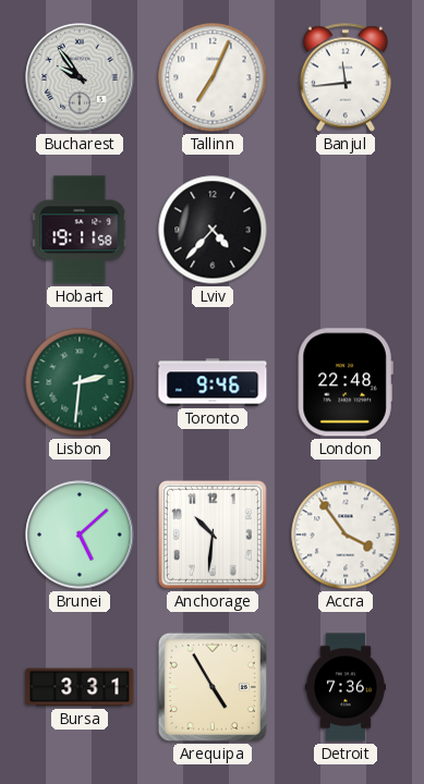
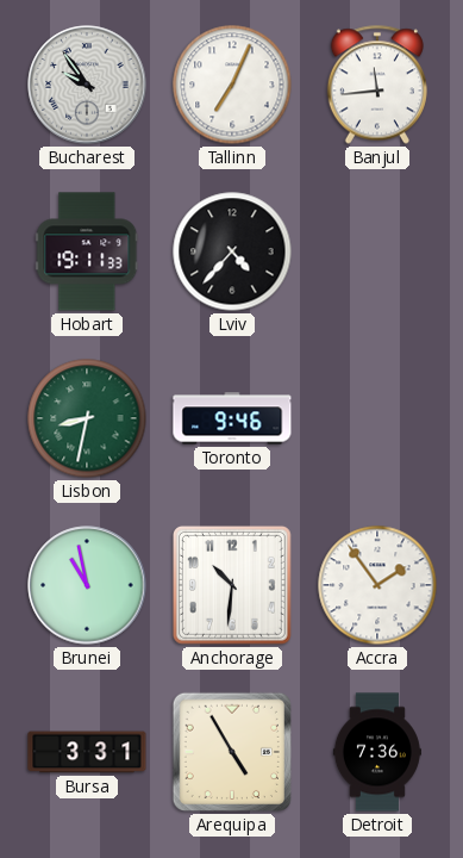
Hobart: 19:11:58 -> 19:11:33 (87, 251)
Lisbon: 2:31 -> 8:32 (87, 418)
London: 22:48 -> none (346, 382)
Brunei: 5:08 -> 10:58 (87, 585)
Accra: 3:54 -> 1:54 (377, 585)
